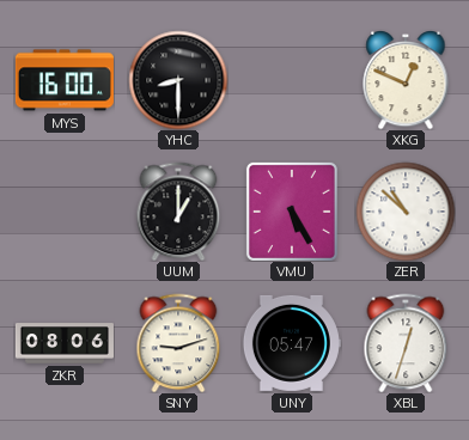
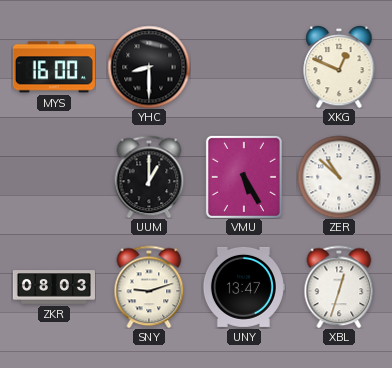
ZKR: 08:06 -> 08:03 (54, 287)
UNY: 05:47 -> 13:47 (244, 287)
